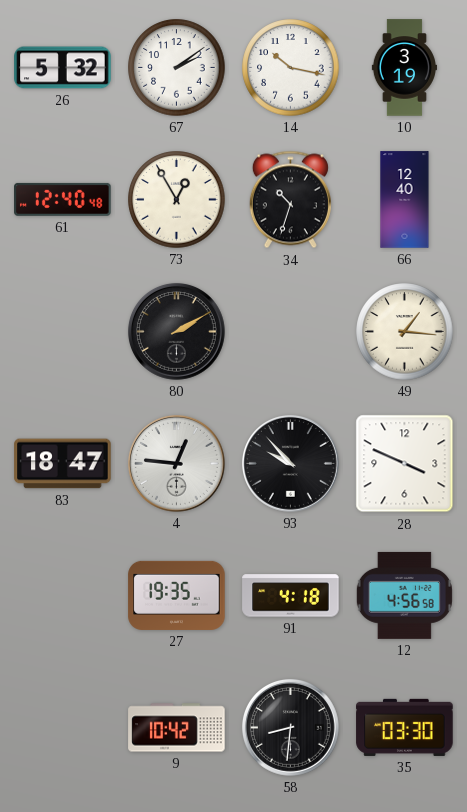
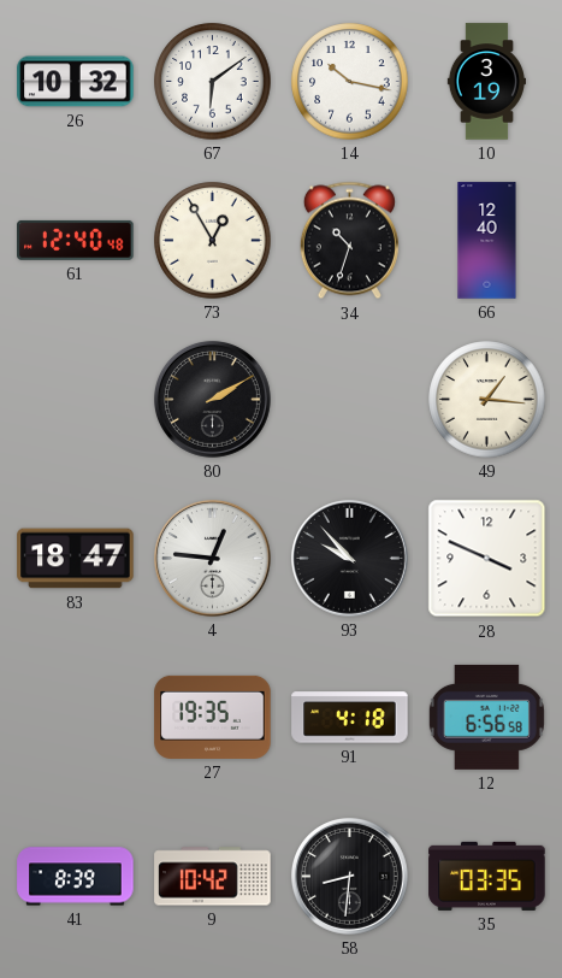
26: 5:32 -> 10:32 (76, 82)
67: 2:09 -> 6:09 (213, 82)
12: 4:56 -> 6:56 (486, 717)
41: none -> 8:39 (76, 877)
35: 03:30 -> 03:35 (487, 876)
